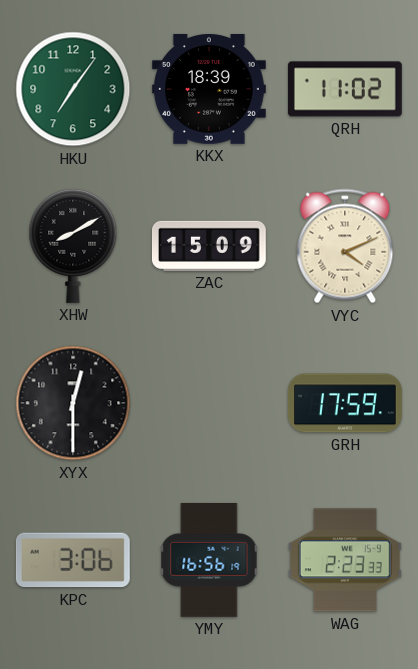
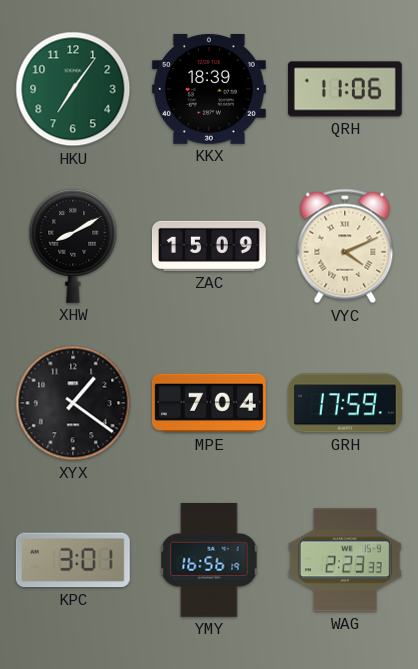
QRH: 11:02 -> 11:06 (345, 89)
XYX: 12:30 -> 1:21 (73, 403)
MPE: none -> 7:04 (209, 403)
KPC: 3:06 -> 3:01 (73, 560)
